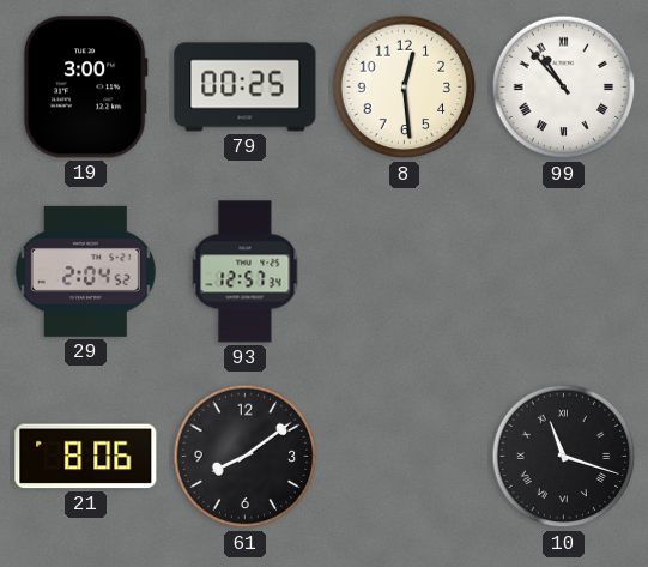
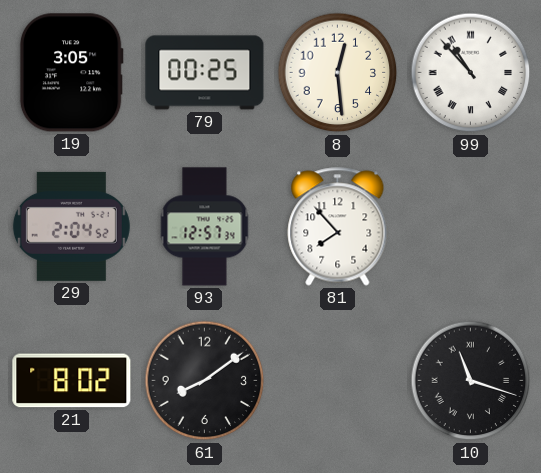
19: 3:00 -> 3:05 (71, 73)
81: none -> 7:53 (338, 227)
21: 8:06 -> 8:02 (72, 381)
